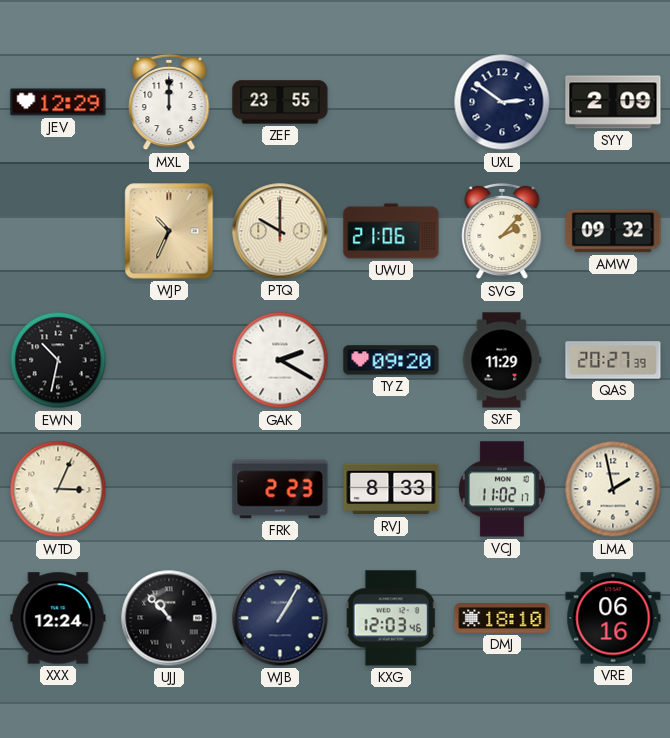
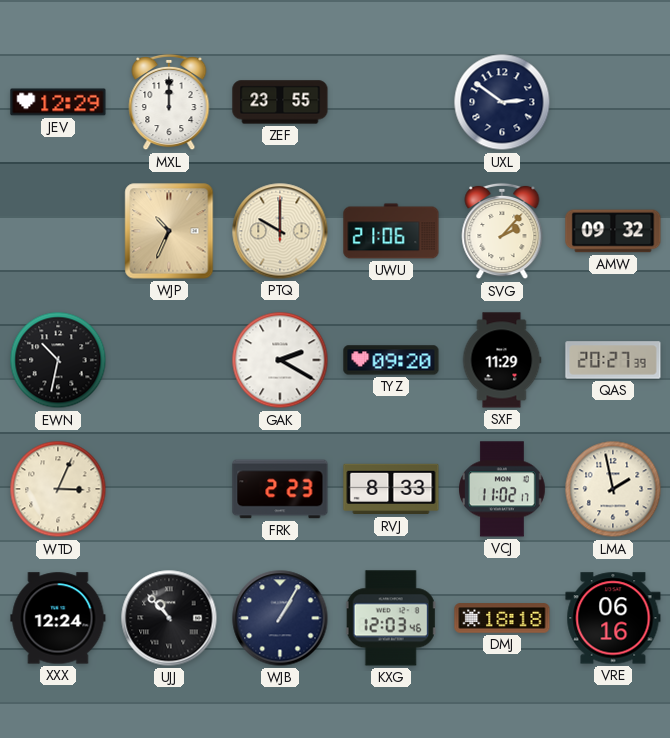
SYY: 2:09 -> none (613, 102)
DMJ: 18:10 -> 18:18 (502, 618)
